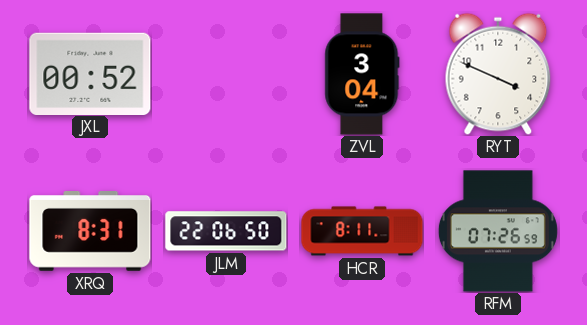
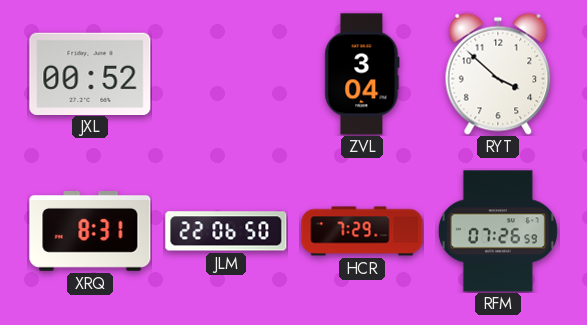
RYT: 3:49 -> 3:52 (498, 74)
HCR: 8:11 -> 7:29 (362, 231)
